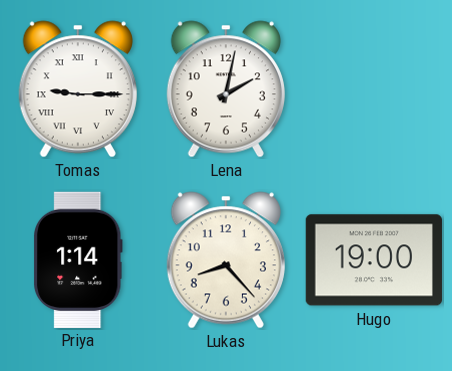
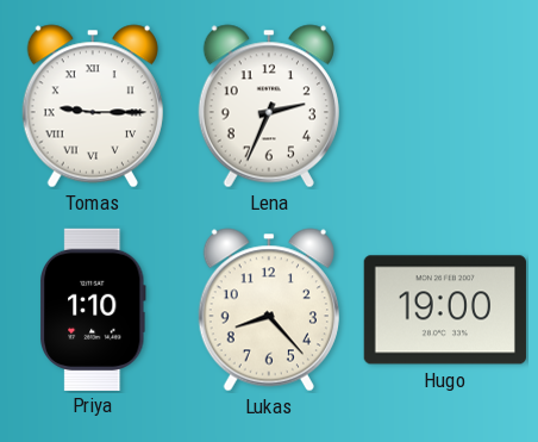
Lena: 2:02 -> 2:34 (269, 106)
Priya: 1:14 -> 1:10 (93, 309)
